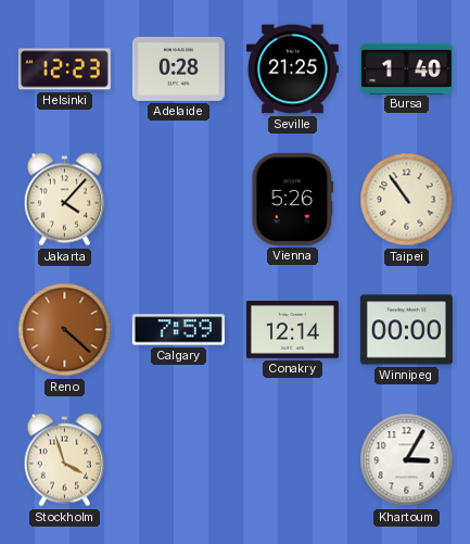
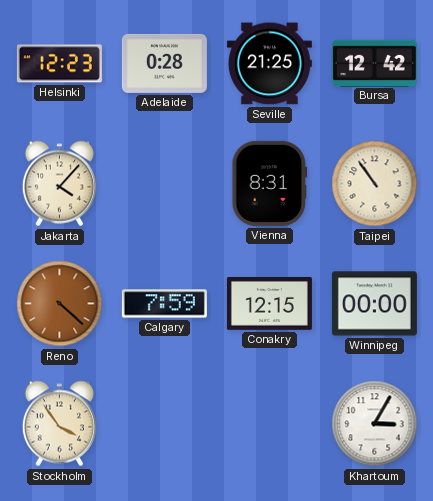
Bursa: 1:40 -> 12:42 (374, 63)
Vienna: 5:26 -> 8:31 (270, 183)
Conakry: 12:14 -> 12:15 (269, 304)
Stockholm: 3:57 -> 3:54 (59, 424)
